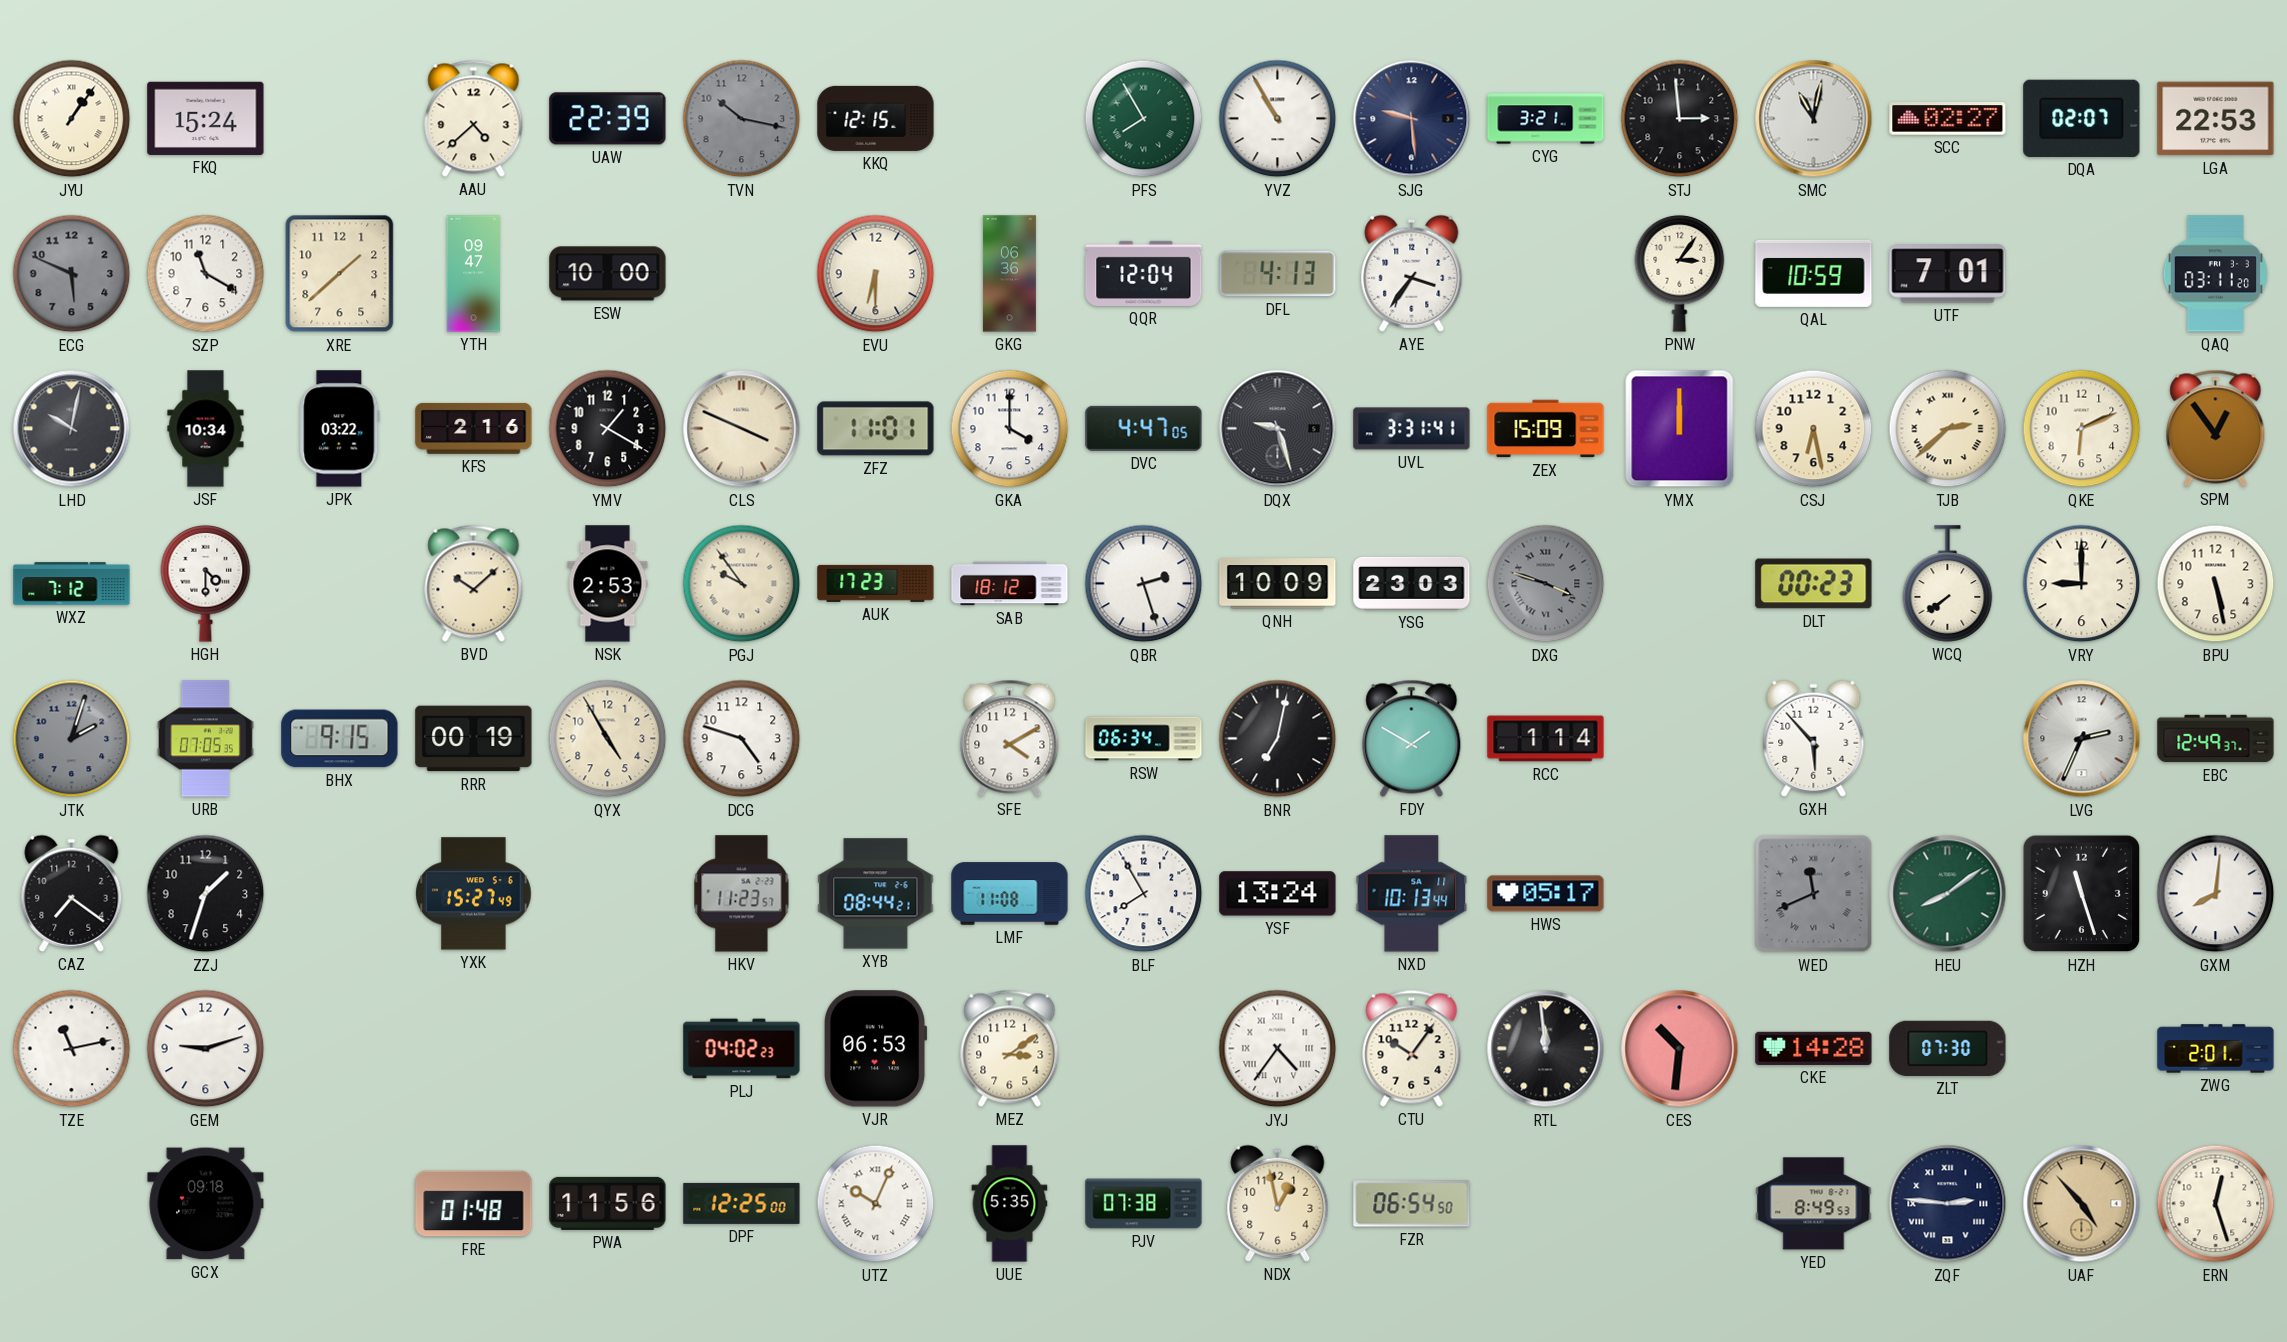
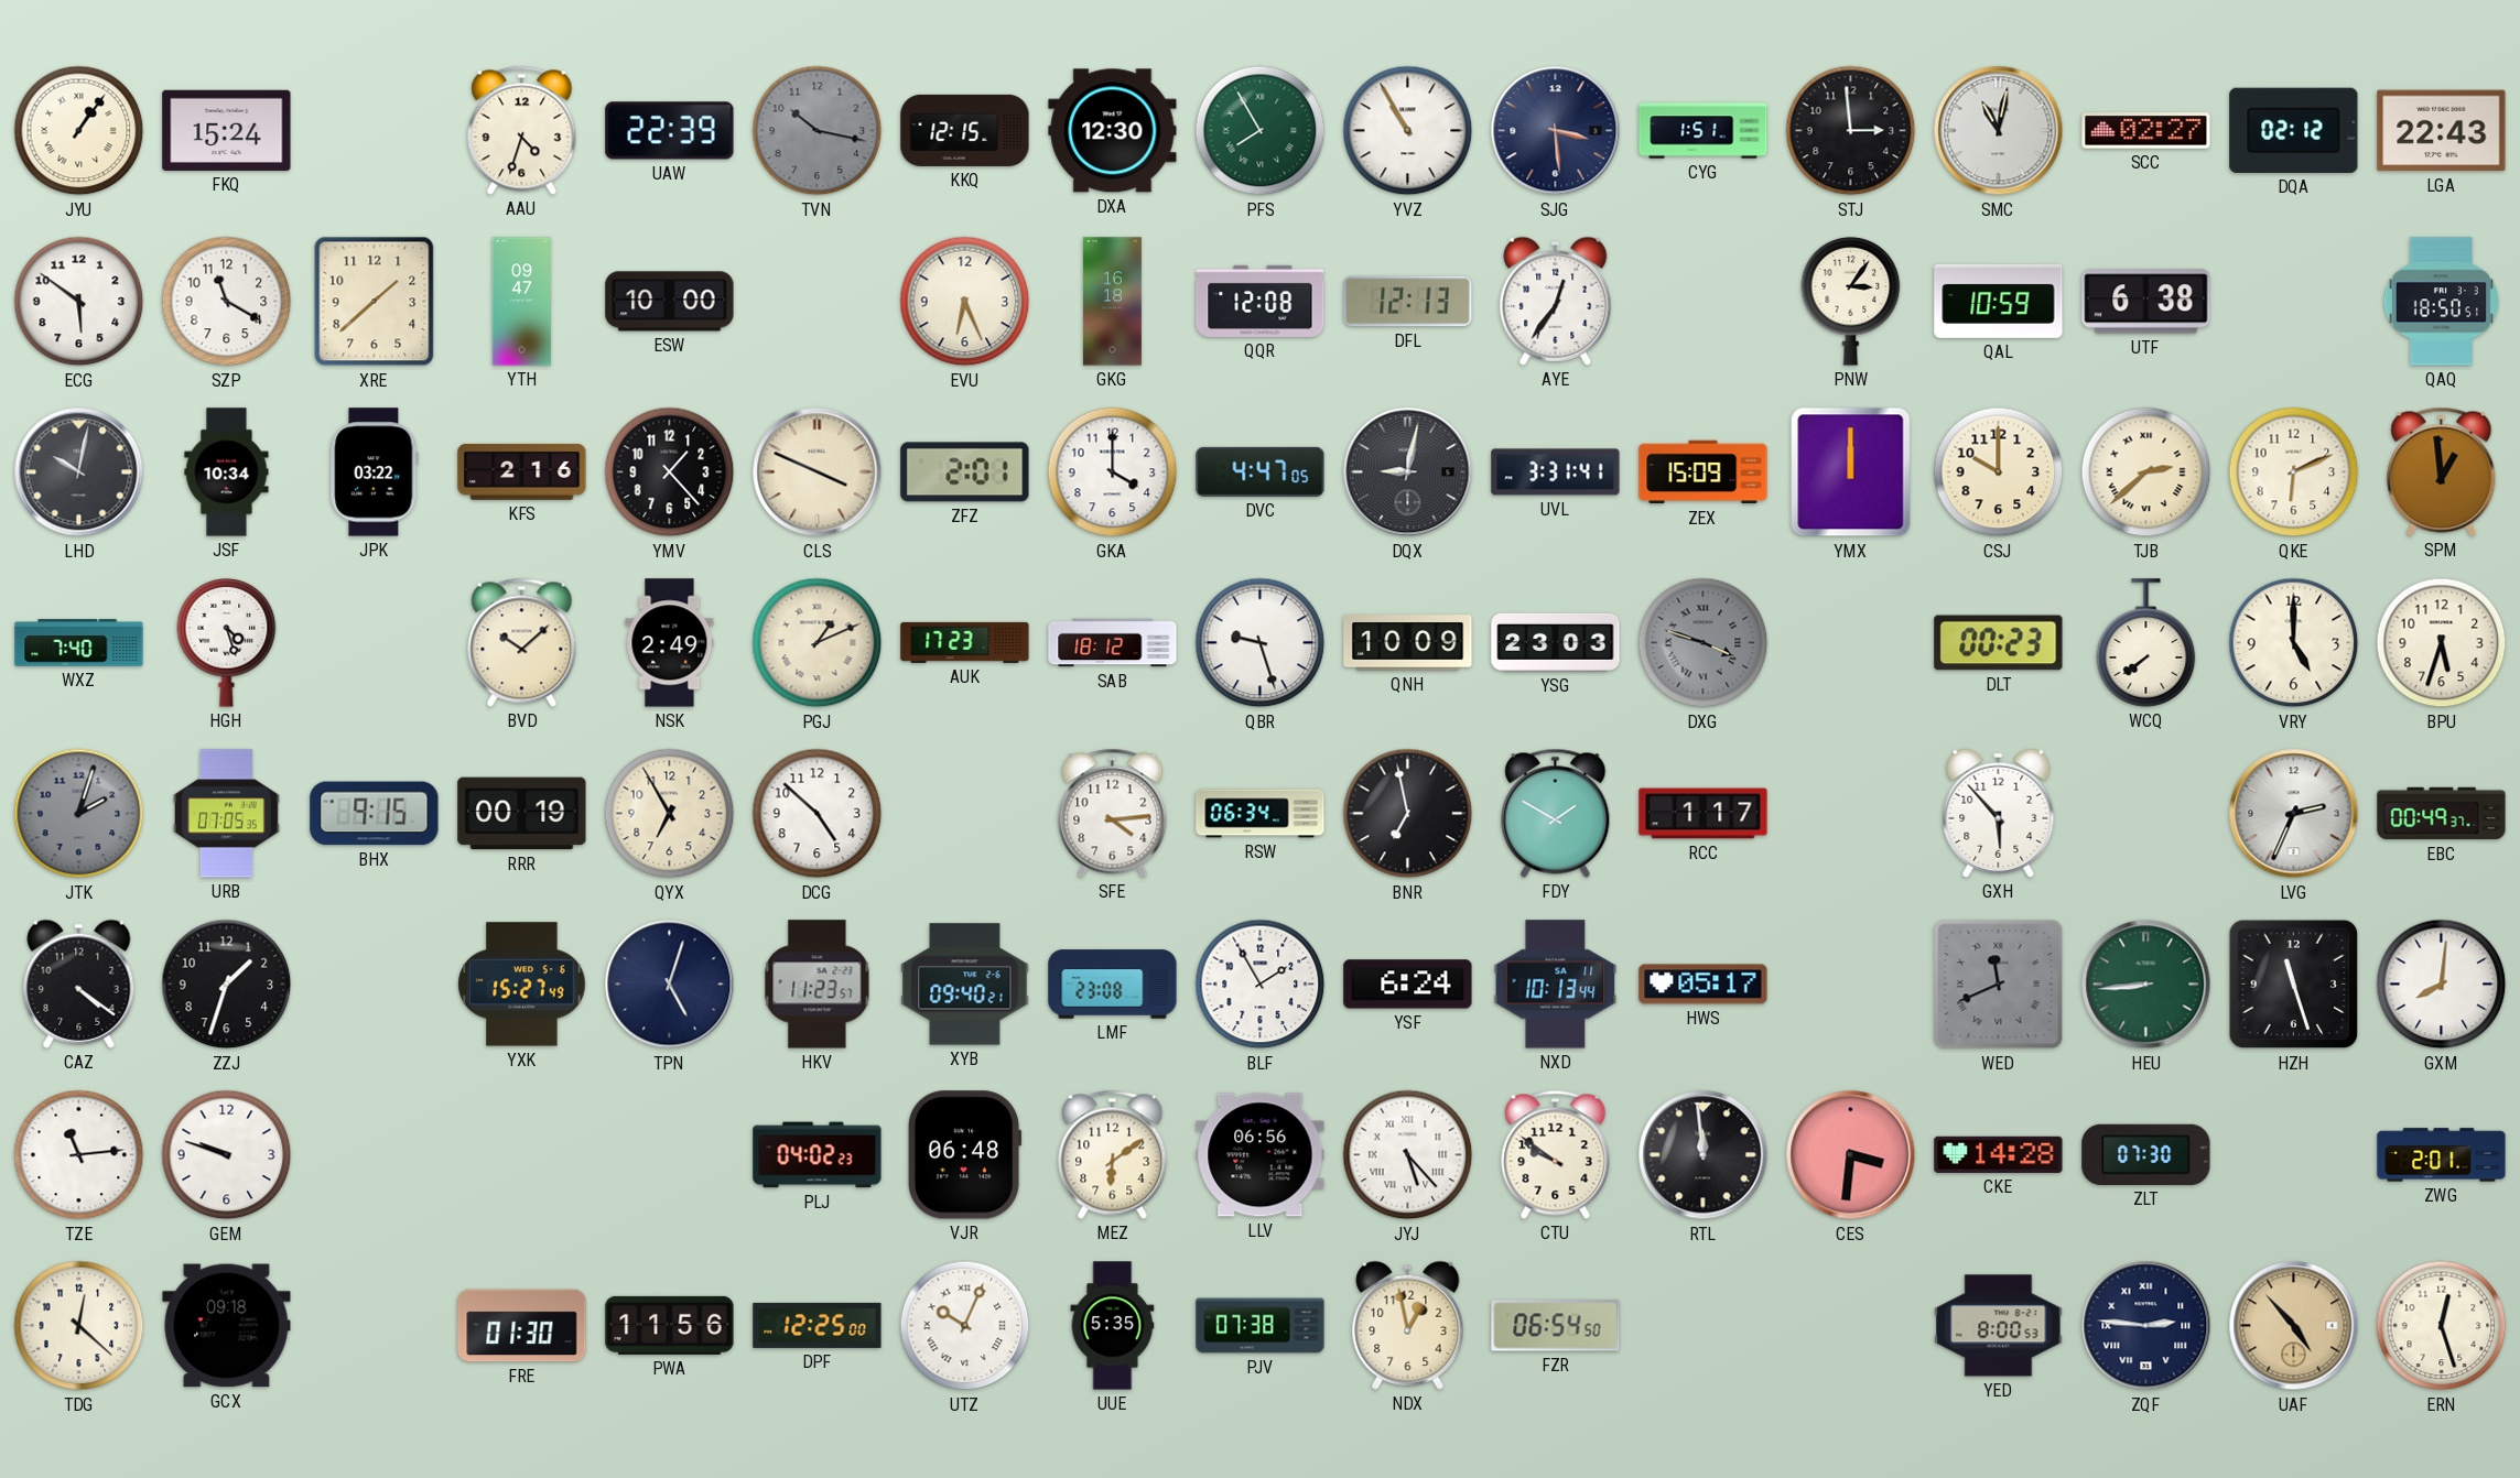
AAU: 4:38 -> 4:33 (522, 130)
DXA: none -> 12:30 (1113, 131)
SJG: 9:29 -> 3:29 (1556, 131)
CYG: 3:21 -> 1:51 (1704, 131)
DQA: 02:07 -> 02:12 (2294, 130)
LGA: 22:53 -> 22:43 (2442, 131)
ECG: 5:49 -> 5:51 (79, 302)
ECG dial: grey -> white (79, 302)
EVU: 6:30 -> 6:26 (965, 302)
GKG: 06:36 -> 16:18 (1112, 302)
QQR: 12:04 -> 12:08 (1261, 301)
DFL: 4:13 -> 12:13 (1408, 302)
AYE: 3:36 -> 12:36 (1556, 301)
UTF: 7:01 -> 6:38 (2146, 302)
QAQ: 03:11 -> 18:50 (2441, 302)
YMV: 1:20 -> 1:23 (670, 472)
ZFZ: 11:01 -> 2:01 (965, 472)
DQX: 9:27 -> 9:02 (1408, 472)
CSJ: 6:28 -> 10:00 (1999, 472)
SPM: 12:54 -> 12:59 (2442, 471)
WXZ: 7:12 -> 7:40 (79, 643)
HGH: 4:30 -> 4:27 (227, 642)
NSK: 2:53 -> 2:49 (670, 643)
PGJ: 9:54 -> 1:11 (818, 643)
QBR: 2:27 -> 9:27 (1261, 643)
VRY: 9:00 -> 5:00 (2294, 643)
BPU: 5:28 -> 5:33 (2442, 643)
QYX: 4:55 -> 6:55 (670, 814)
DCG: 4:48 -> 4:52 (818, 814)
SFE: 4:10 -> 4:14 (1113, 813)
BNR: 7:02 -> 6:58 (1408, 814)
RCC: 1:14 -> 1:17 (1704, 814)
EBC: 12:49 -> 00:49 (2442, 814)
CAZ: 7:21 -> 4:21 (79, 983)
TPN: none -> 5:03 (670, 985)
XYB: 08:44 -> 09:40 (965, 985)
LMF: 11:08 -> 23:08 (1113, 985)
BLF: 7:55 -> 1:55 (1261, 985)
YSF: 13:24 -> 6:24 (1408, 985)
HEU: 8:09 -> 8:44 (2146, 985)
TZE: 11:13 -> 11:14 (79, 1155)
GEM: 9:12 -> 9:48 (227, 1155)
VJR: 06:53 -> 06:48 (964, 1155)
MEZ: 3:09 -> 6:09 (1113, 1154)
LLV: none -> 06:56 (1261, 1155)
JYJ: 4:36 -> 5:23 (1408, 1155)
CTU: 10:06 -> 9:51 (1556, 1154)
CES: 10:31 -> 3:31 (1851, 1155)
TDG: none -> 12:22 (79, 1326)
FRE: 01:48 -> 01:30 (522, 1326)
YED: 8:49 -> 8:00 (1999, 1326)
